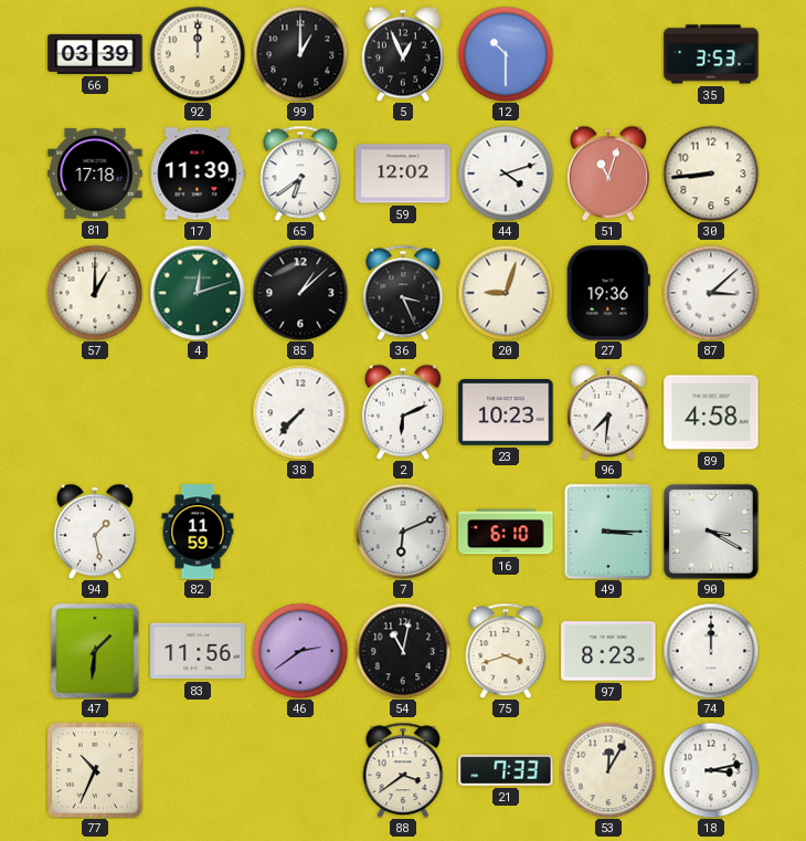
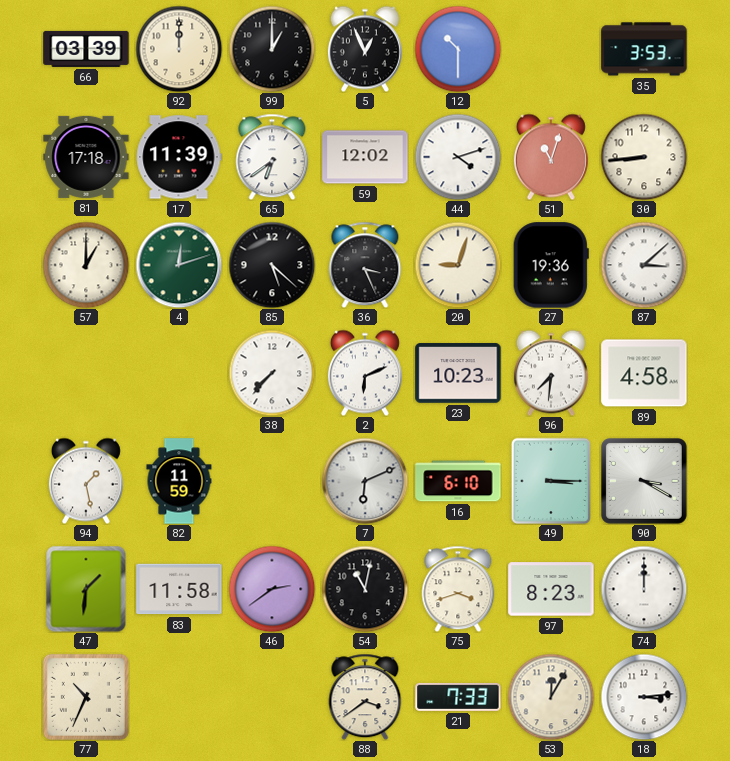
85: 1:08 -> 5:22 (272, 265)
83: 11:56 -> 11:58 (179, 589)
18: 3:13 -> 3:14 (644, 697)
